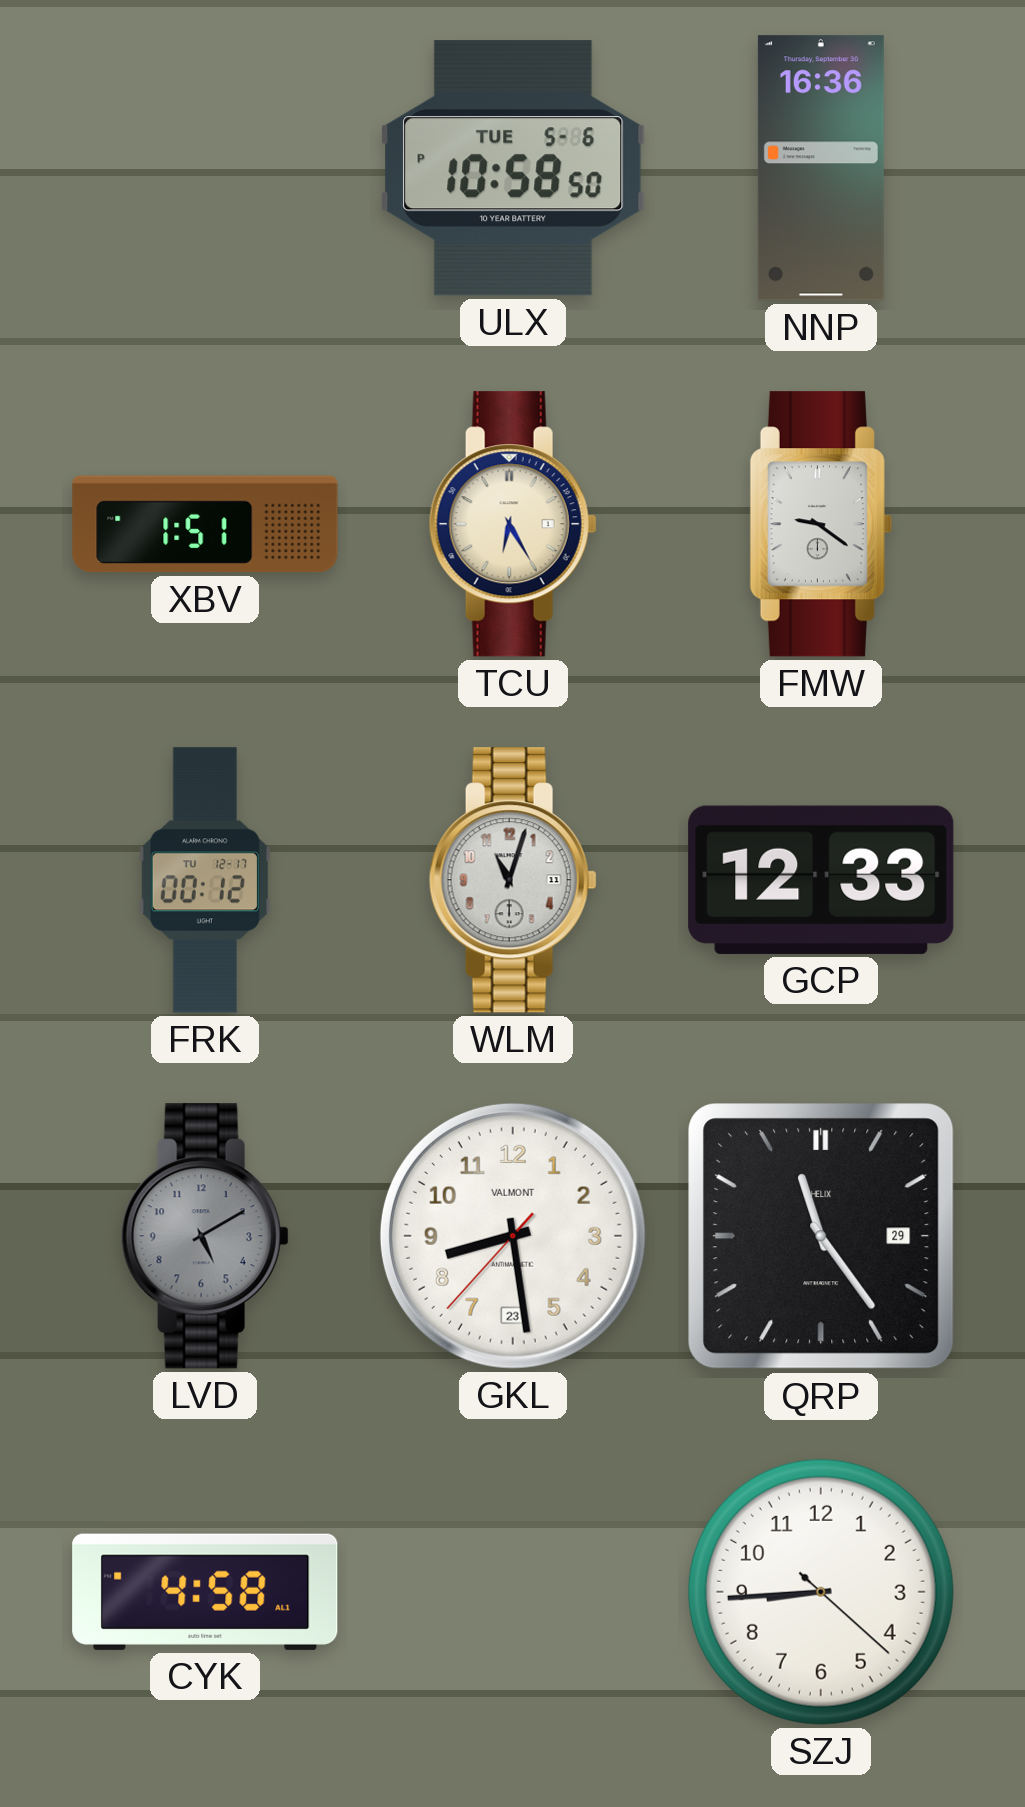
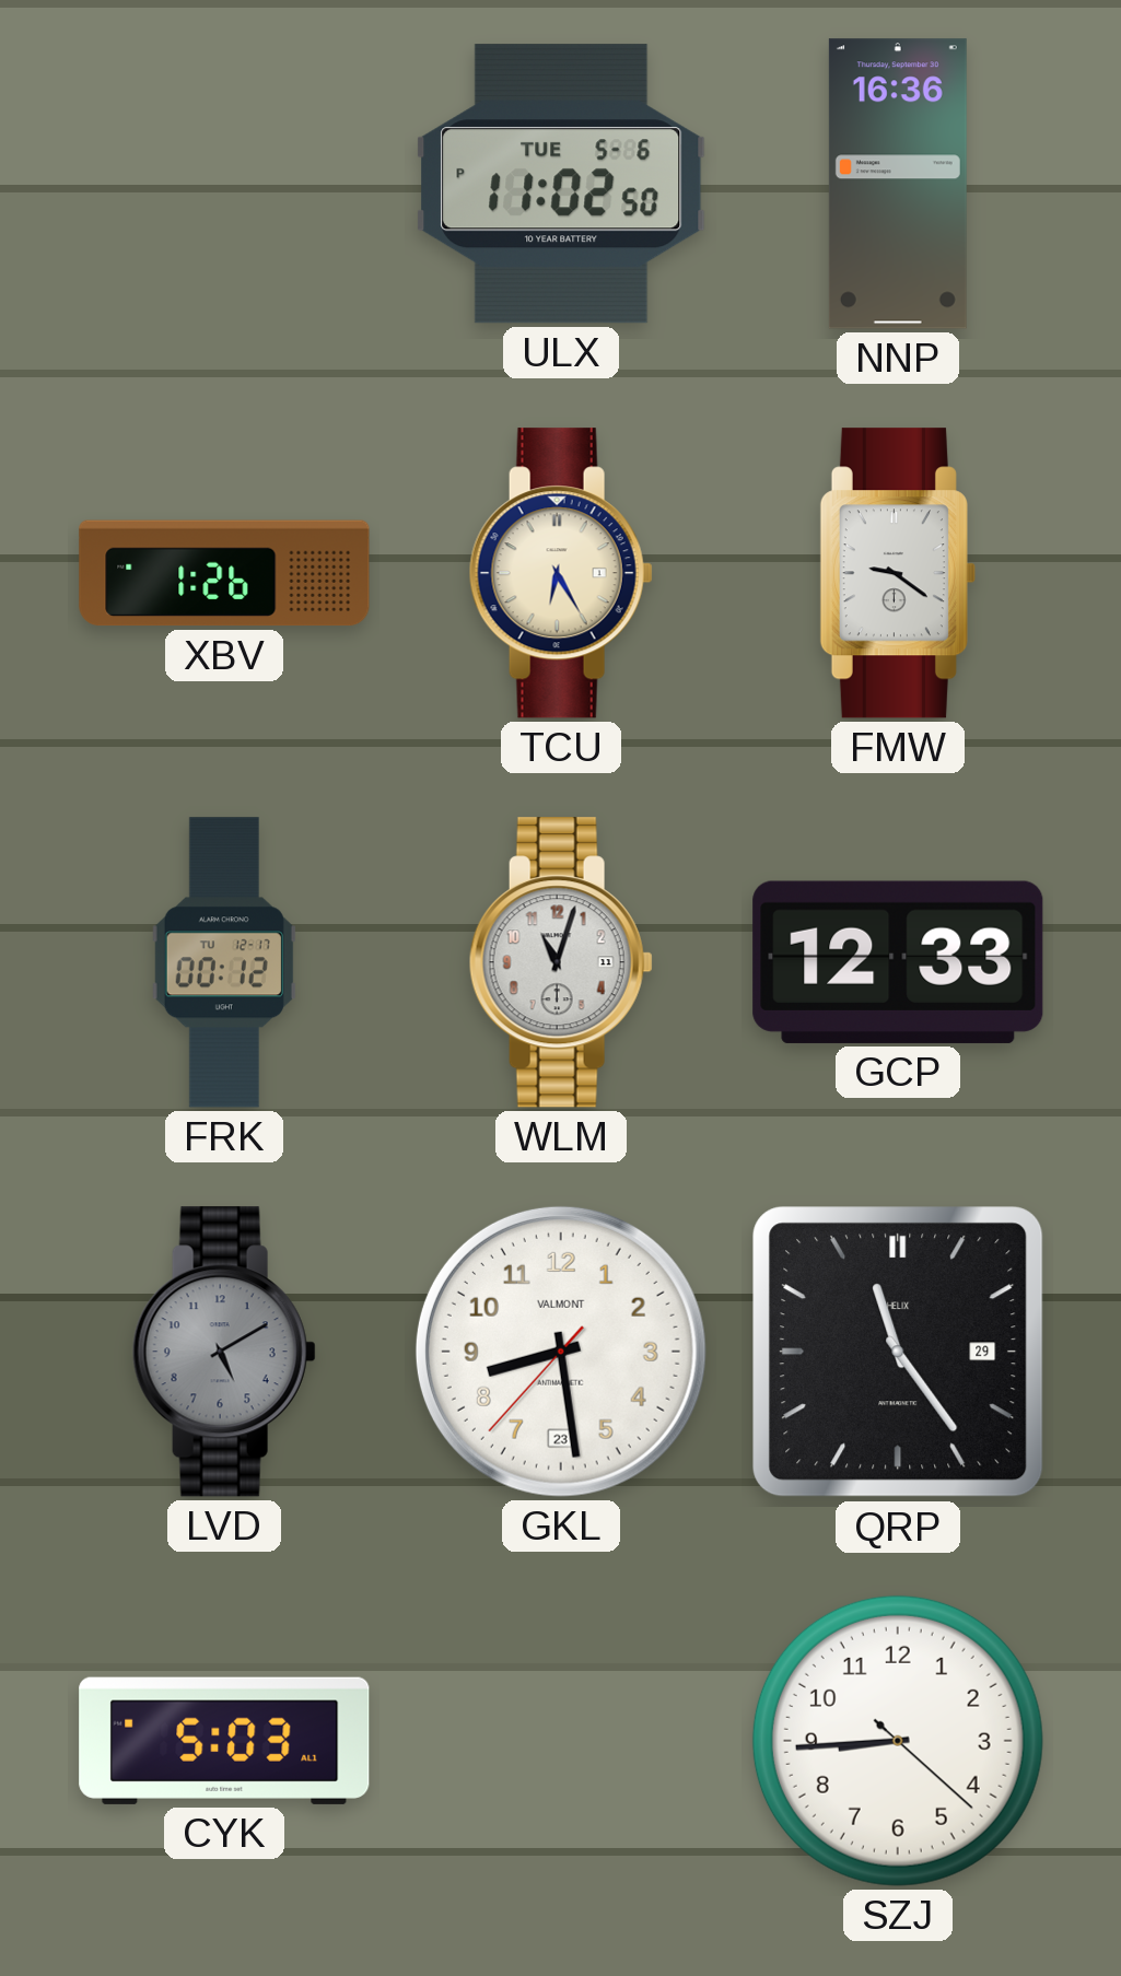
ULX: 10:58 -> 11:02 (561, 184)
XBV: 1:51 -> 1:26 (224, 573)
CYK: 4:58 -> 5:03 (224, 1741)
